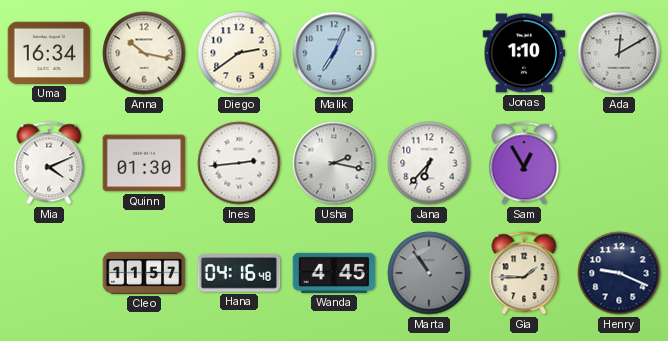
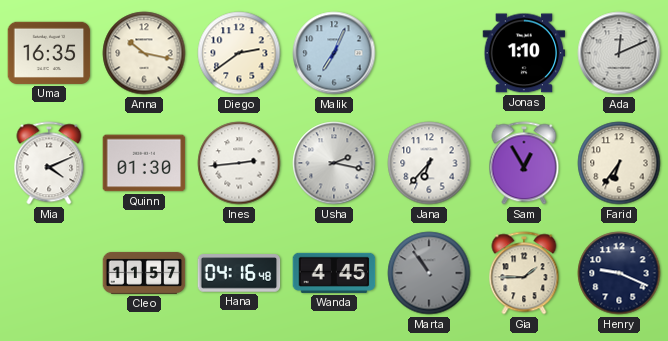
Uma: 16:34 -> 16:35 (49, 53)
Ada: 12:10 -> 12:11 (619, 53)
Farid: none -> 6:36 (619, 163)
